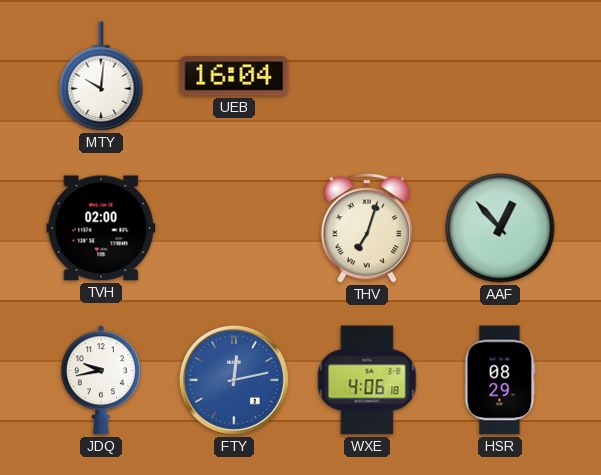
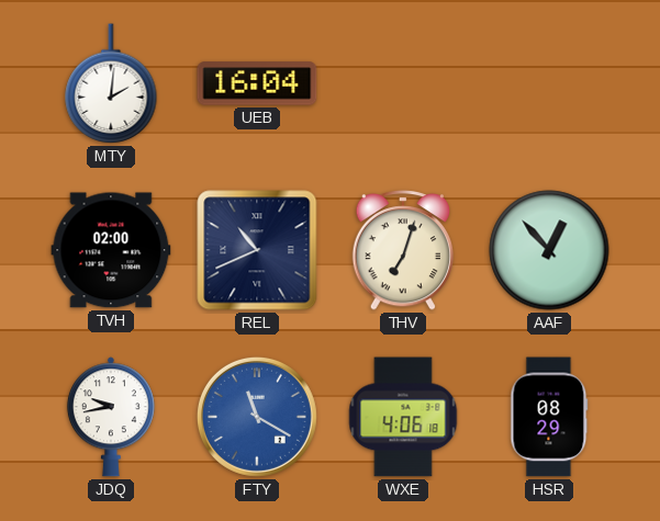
MTY: 10:01 -> 2:01 (111, 83)
REL: none -> 10:41 (257, 250)
FTY: 12:13 -> 11:20 (257, 417)
